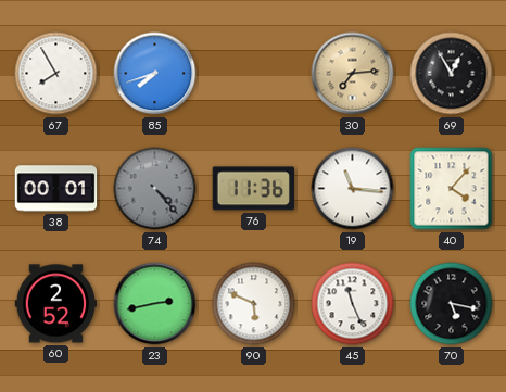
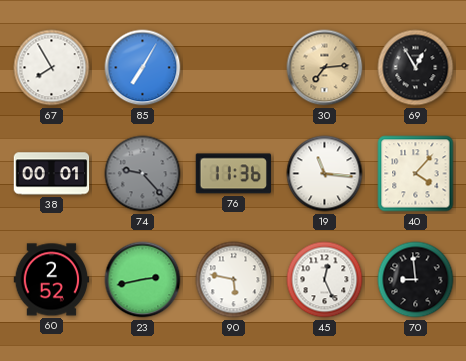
85: 7:42 -> 7:05 (143, 68)
74: 4:23 -> 9:23 (143, 174)
90: 5:49 -> 5:47 (234, 280)
45: 11:26 -> 12:26 (325, 280)
70: 5:17 -> 8:59 (416, 280)
